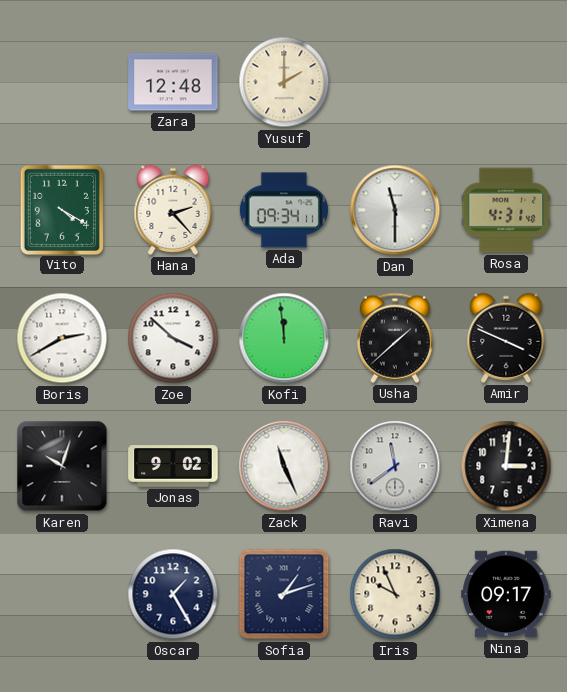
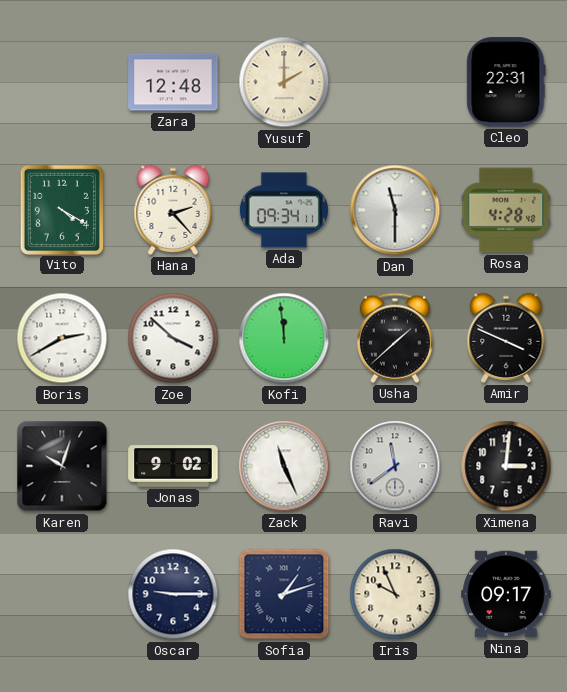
Cleo: none -> 22:31 (506, 82)
Rosa: 4:31 -> 4:28 (506, 210)
Oscar: 1:25 -> 9:15 (173, 594)
